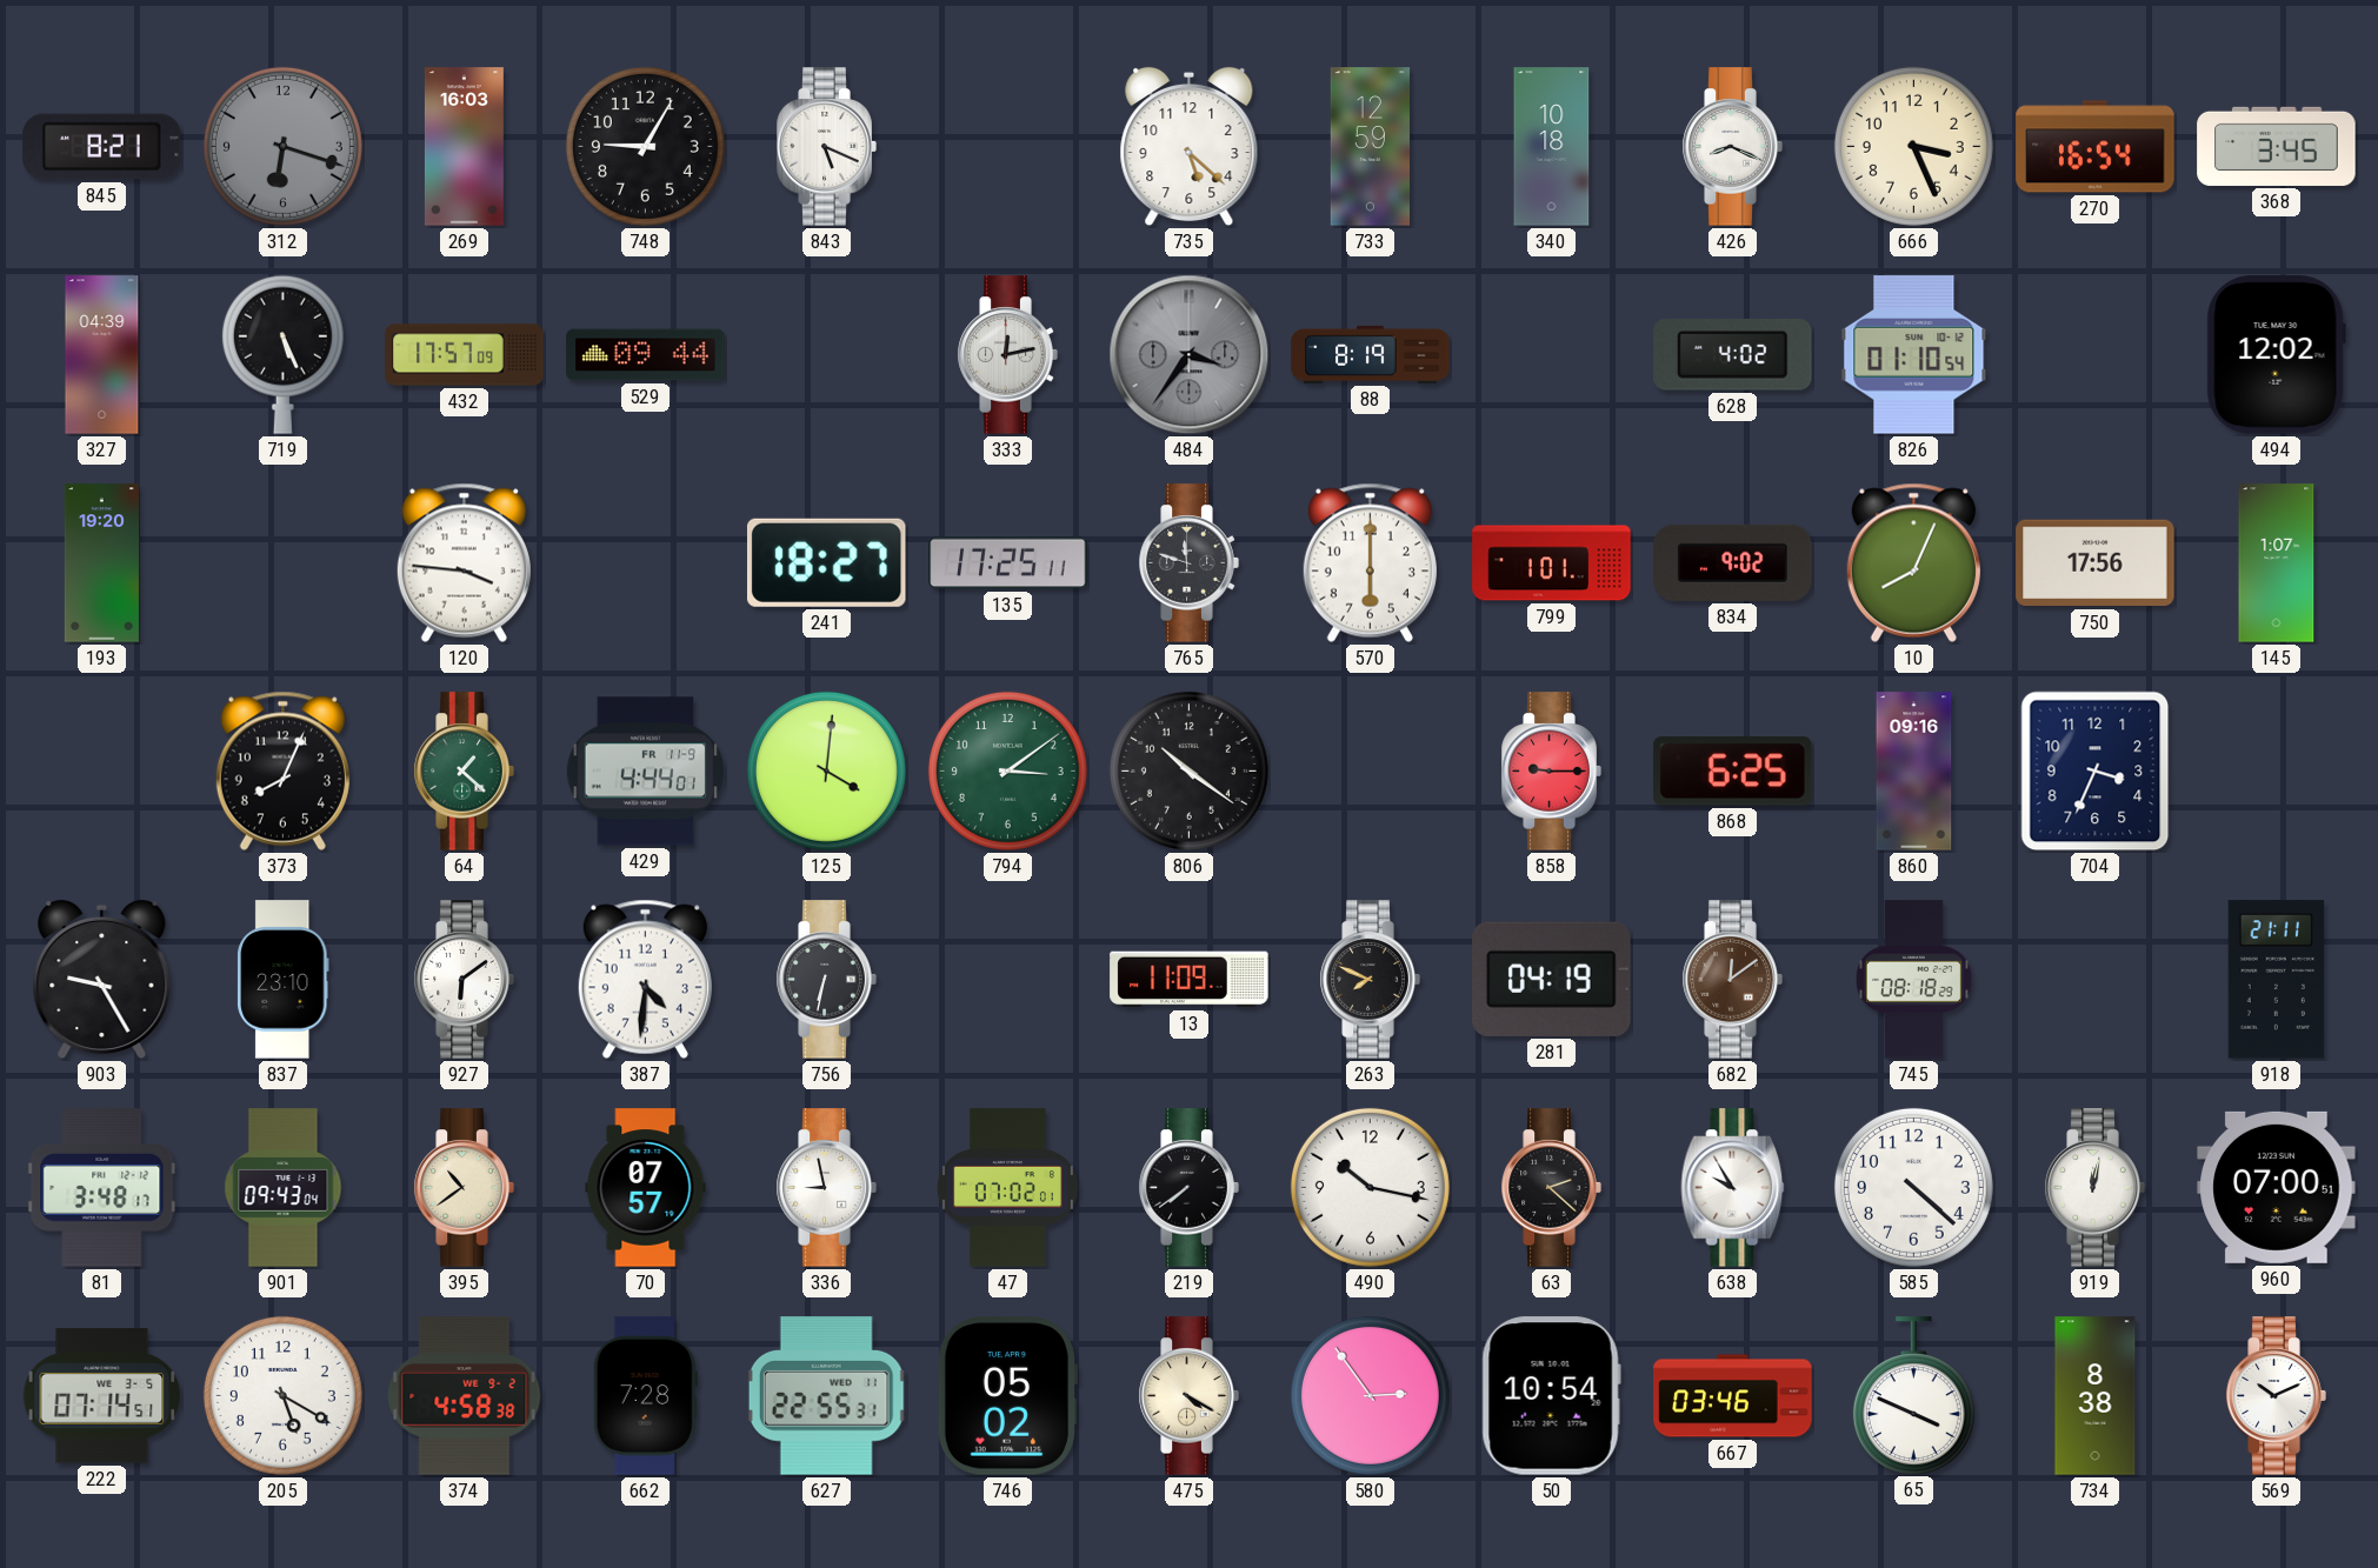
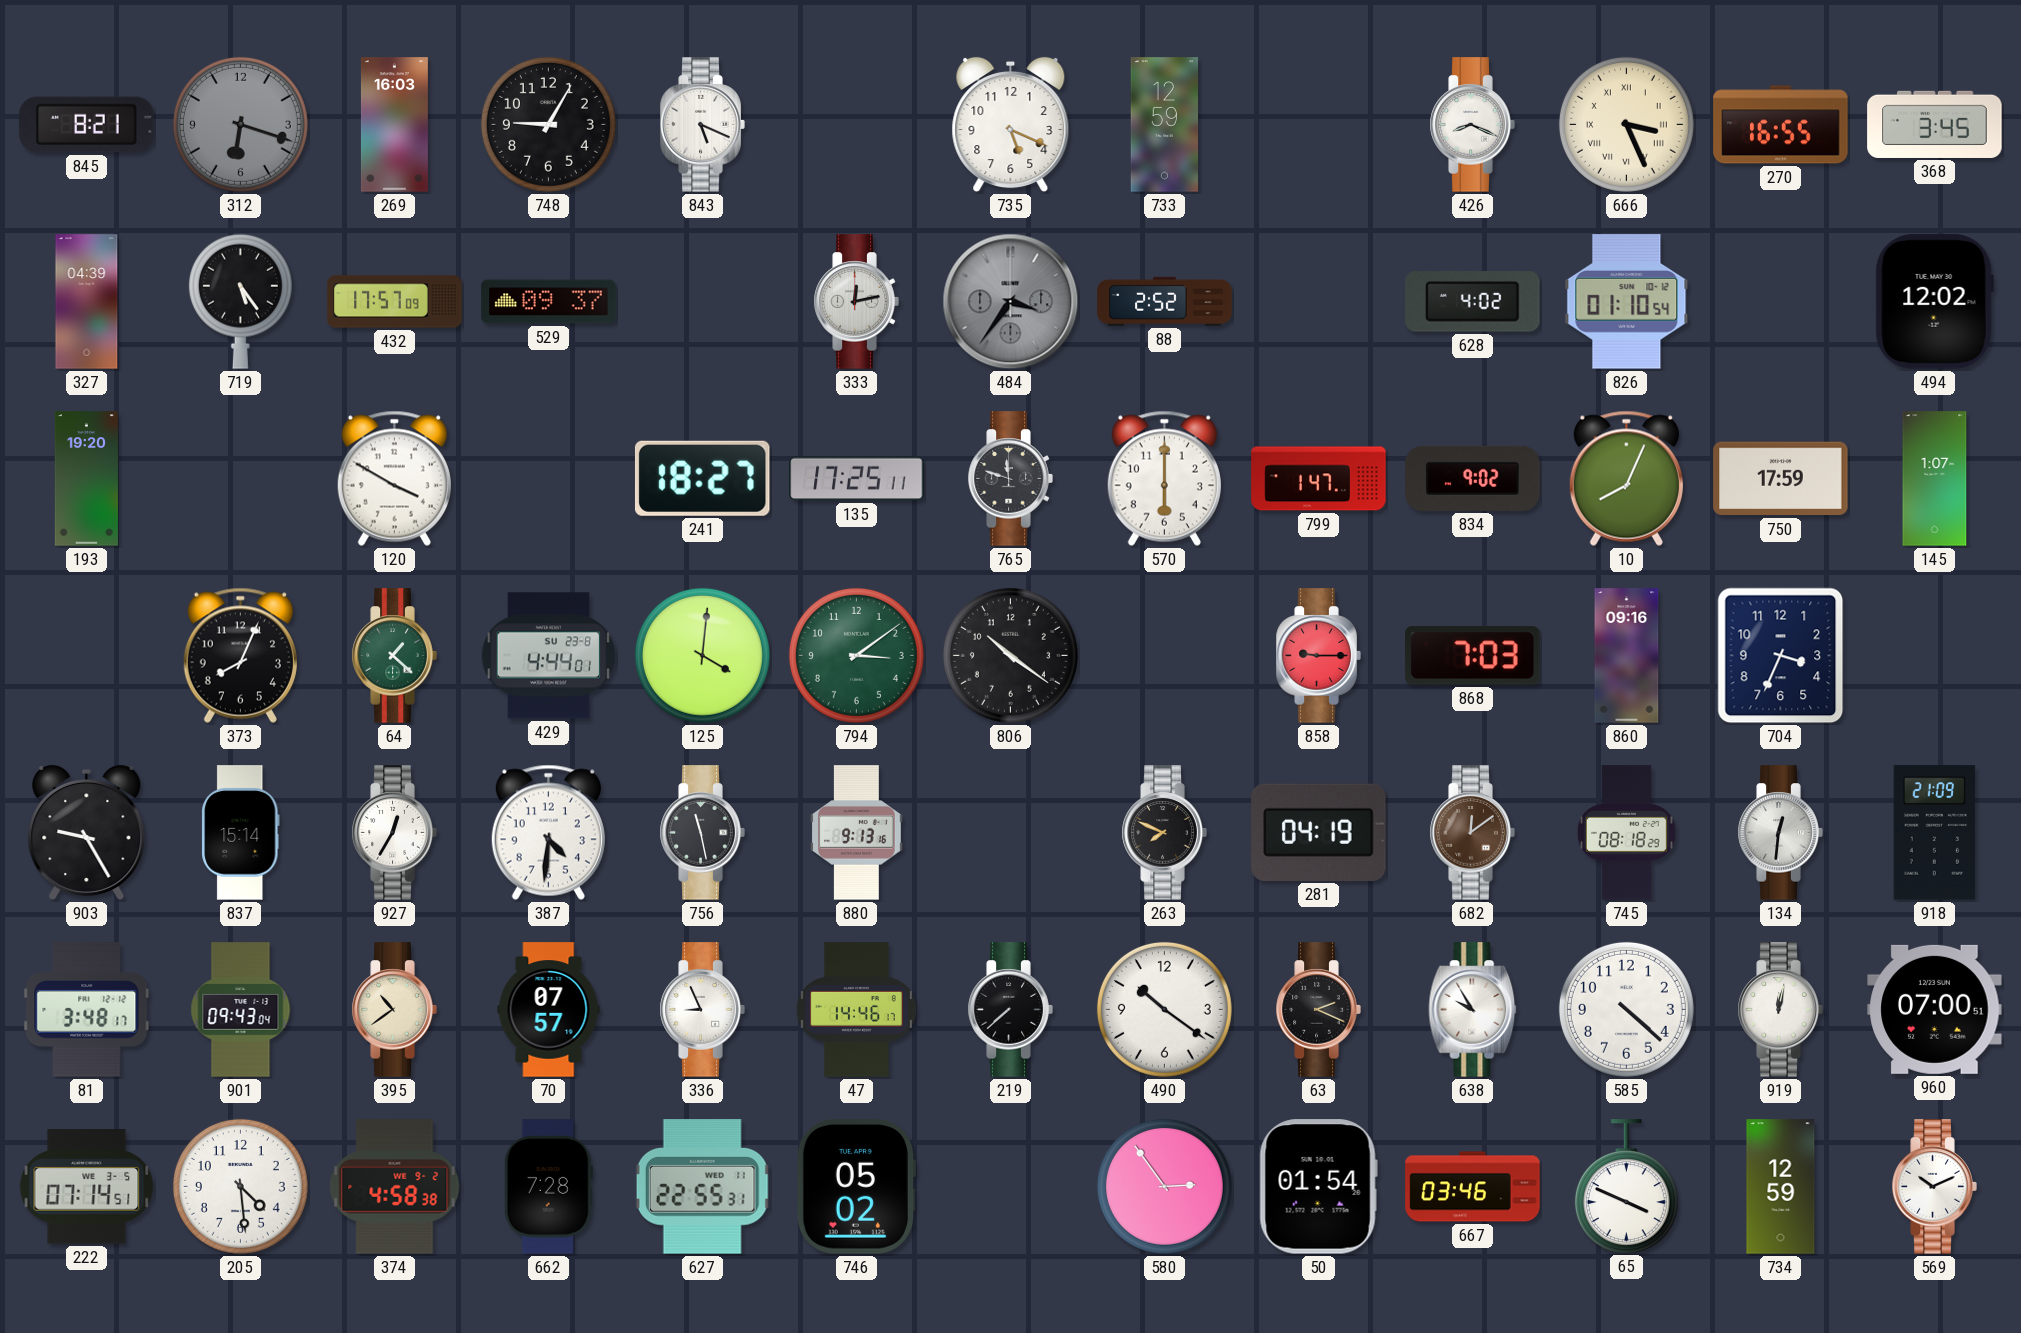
735: 5:22 -> 5:19 (1011, 125)
340: 10:18 -> none (1552, 147)
666 numerals: Arabic -> Roman (1626, 124)
270: 16:54 -> 16:55 (1781, 125)
719: 5:26 -> 5:24 (240, 301)
529: 09:44 -> 09:37 (549, 302)
88: 8:19 -> 2:52 (1165, 301)
120: 3:46 -> 3:50 (394, 478)
799: 1:01 -> 1:47 (1319, 479)
750: 17:56 -> 17:59 (1781, 479)
429 date: FR 11-9 -> SU 23-8 (548, 656)
868: 6:25 -> 7:03 (1473, 656)
837: 23:10 -> 15:14 (241, 833)
927: 6:09 -> 12:35 (394, 833)
756: 6:32 -> 11:28 (702, 833)
880: none -> 9:13 (856, 833)
13: 11:09 -> none (1190, 980)
134: none -> 12:31 (1780, 833)
918: 21:11 -> 21:09 (1935, 833)
336: 8:58 -> 8:56 (702, 1010)
47: 07:02 -> 14:46 (856, 1010)
219: 7:39 -> 7:38 (1010, 1010)
490: 10:17 -> 10:21 (1164, 1009)
63: 2:22 -> 2:19 (1318, 1010)
205: 5:20 -> 4:29 (240, 1186)
475: 4:20 -> none (1188, 1396)
50: 10:54 -> 01:54 (1318, 1187)
734: 8:38 -> 12:59 (1781, 1187)
